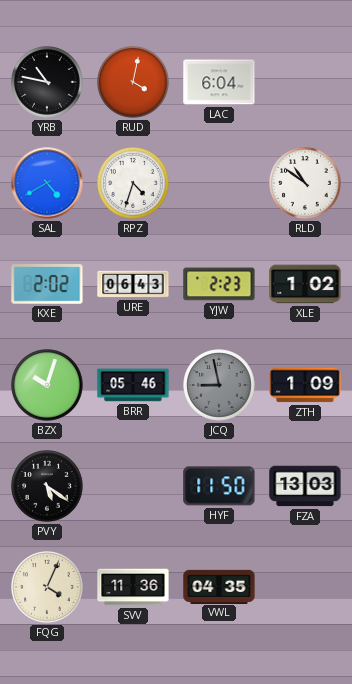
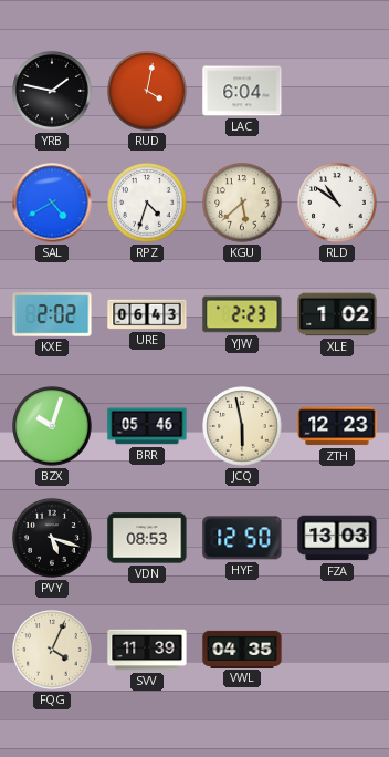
YRB: 10:47 -> 1:47 (52, 91)
KGU: none -> 5:38 (242, 203)
JCQ: 8:58 -> 5:58 (242, 426)
JCQ dial: grey -> cream (242, 426)
ZTH: 1:09 -> 12:23 (337, 426)
PVY: 5:21 -> 5:18 (52, 538)
VDN: none -> 08:53 (147, 538)
HYF: 11:50 -> 12:50 (242, 538)
SVV: 11:36 -> 11:39 (147, 650)
